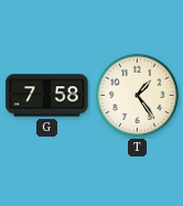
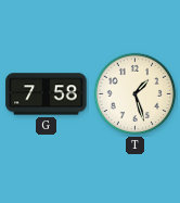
T: 1:24 -> 1:27 (136, 94)
